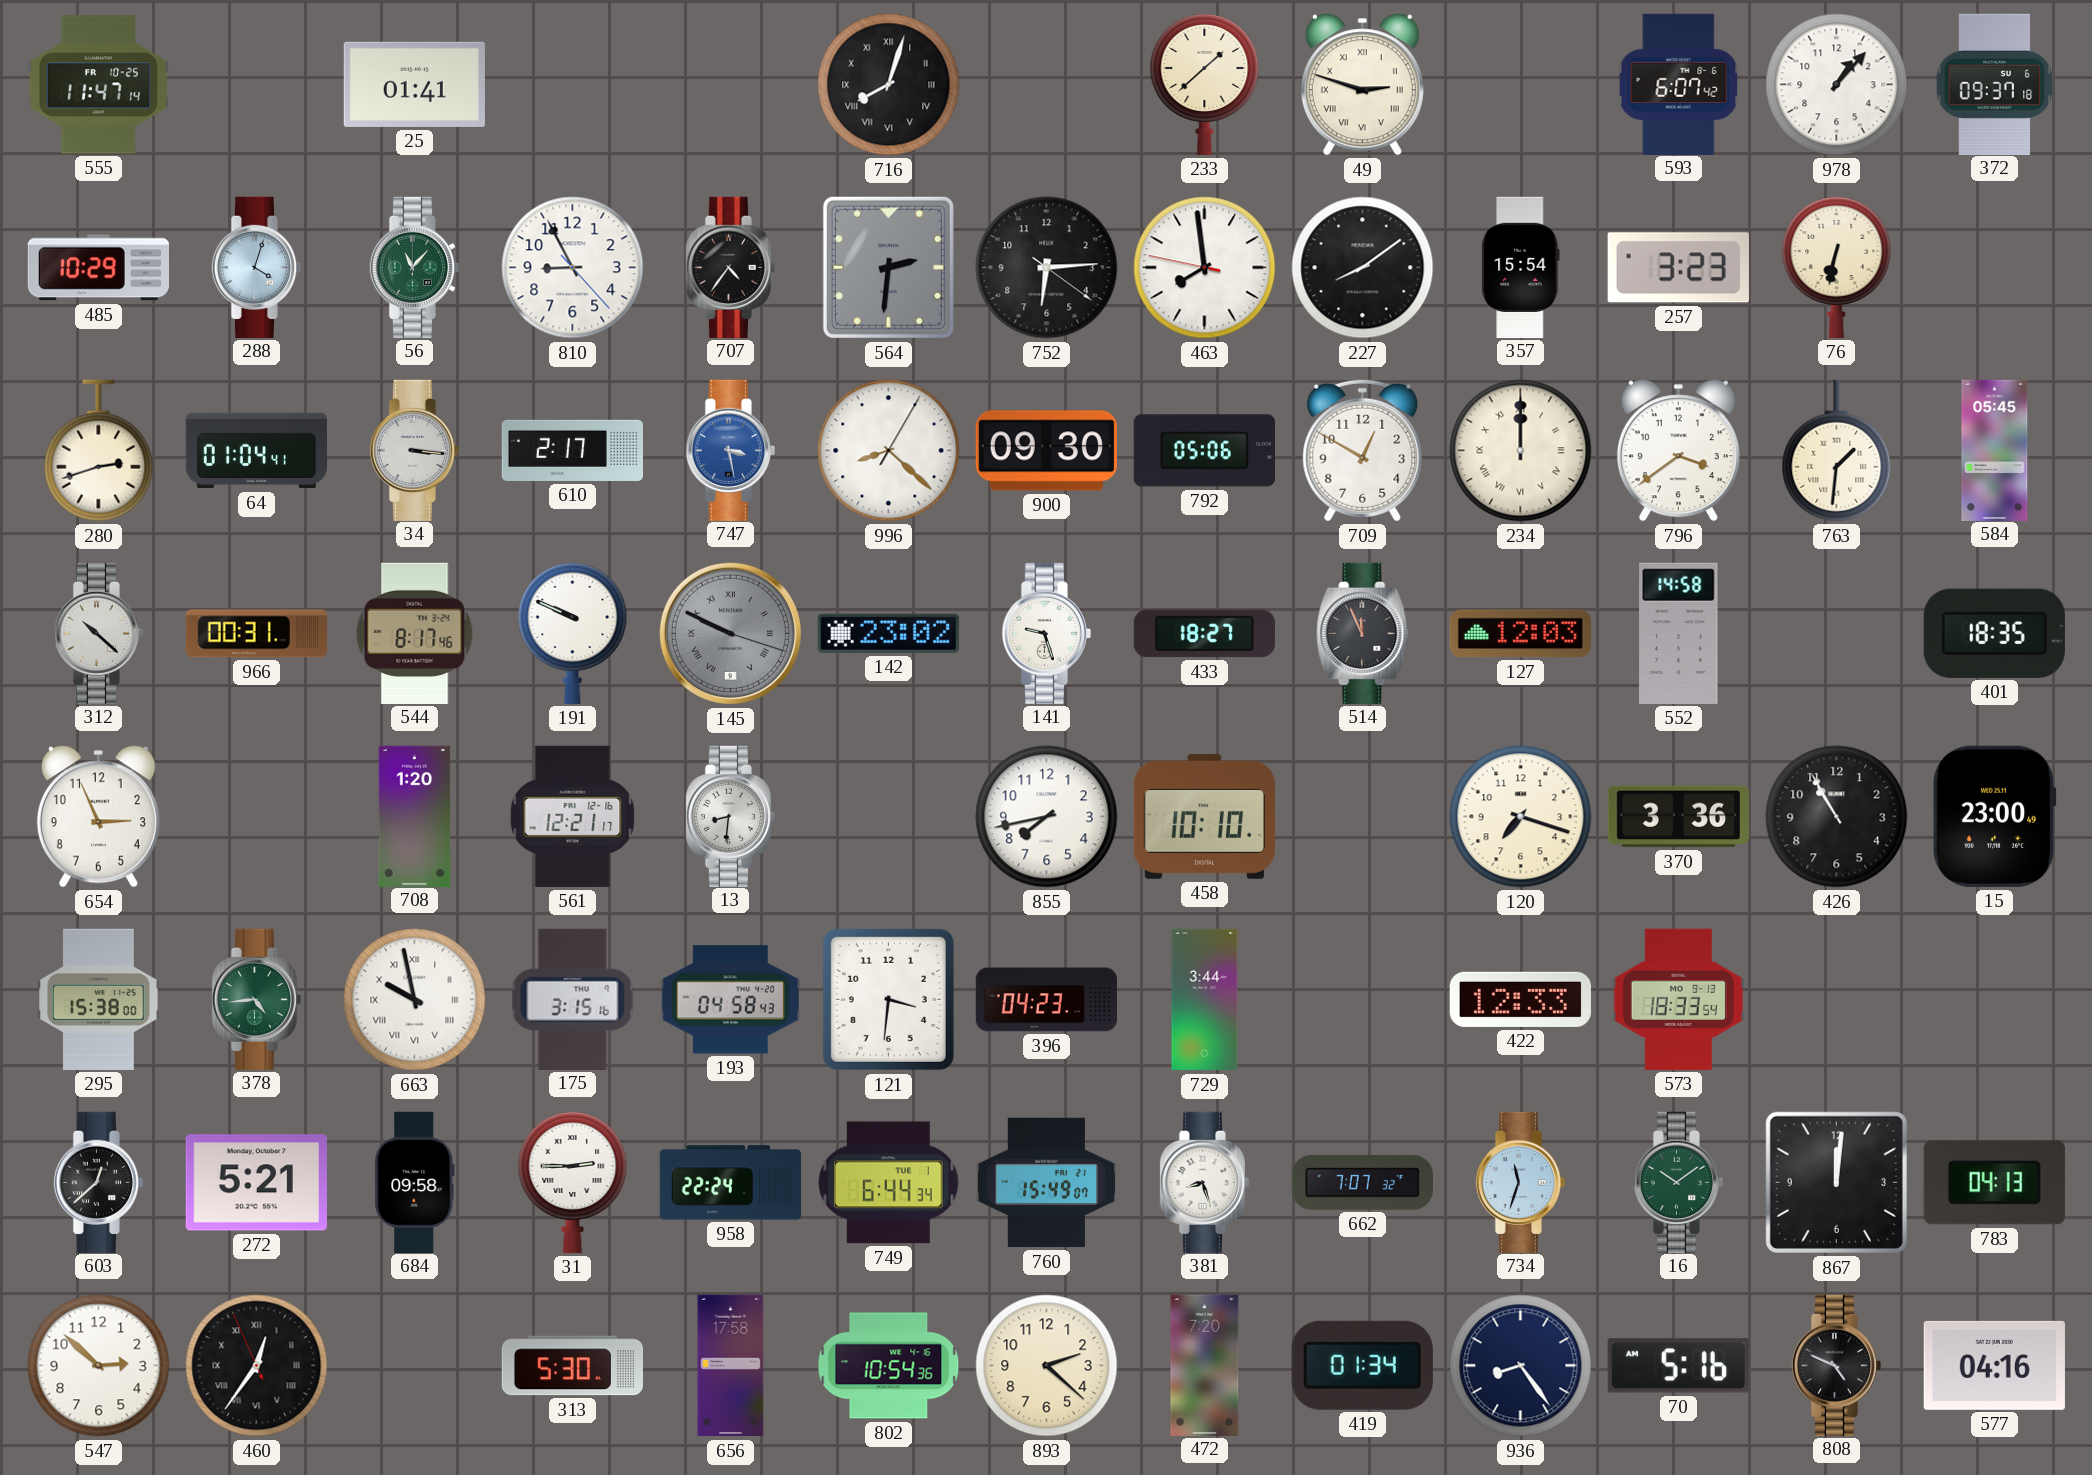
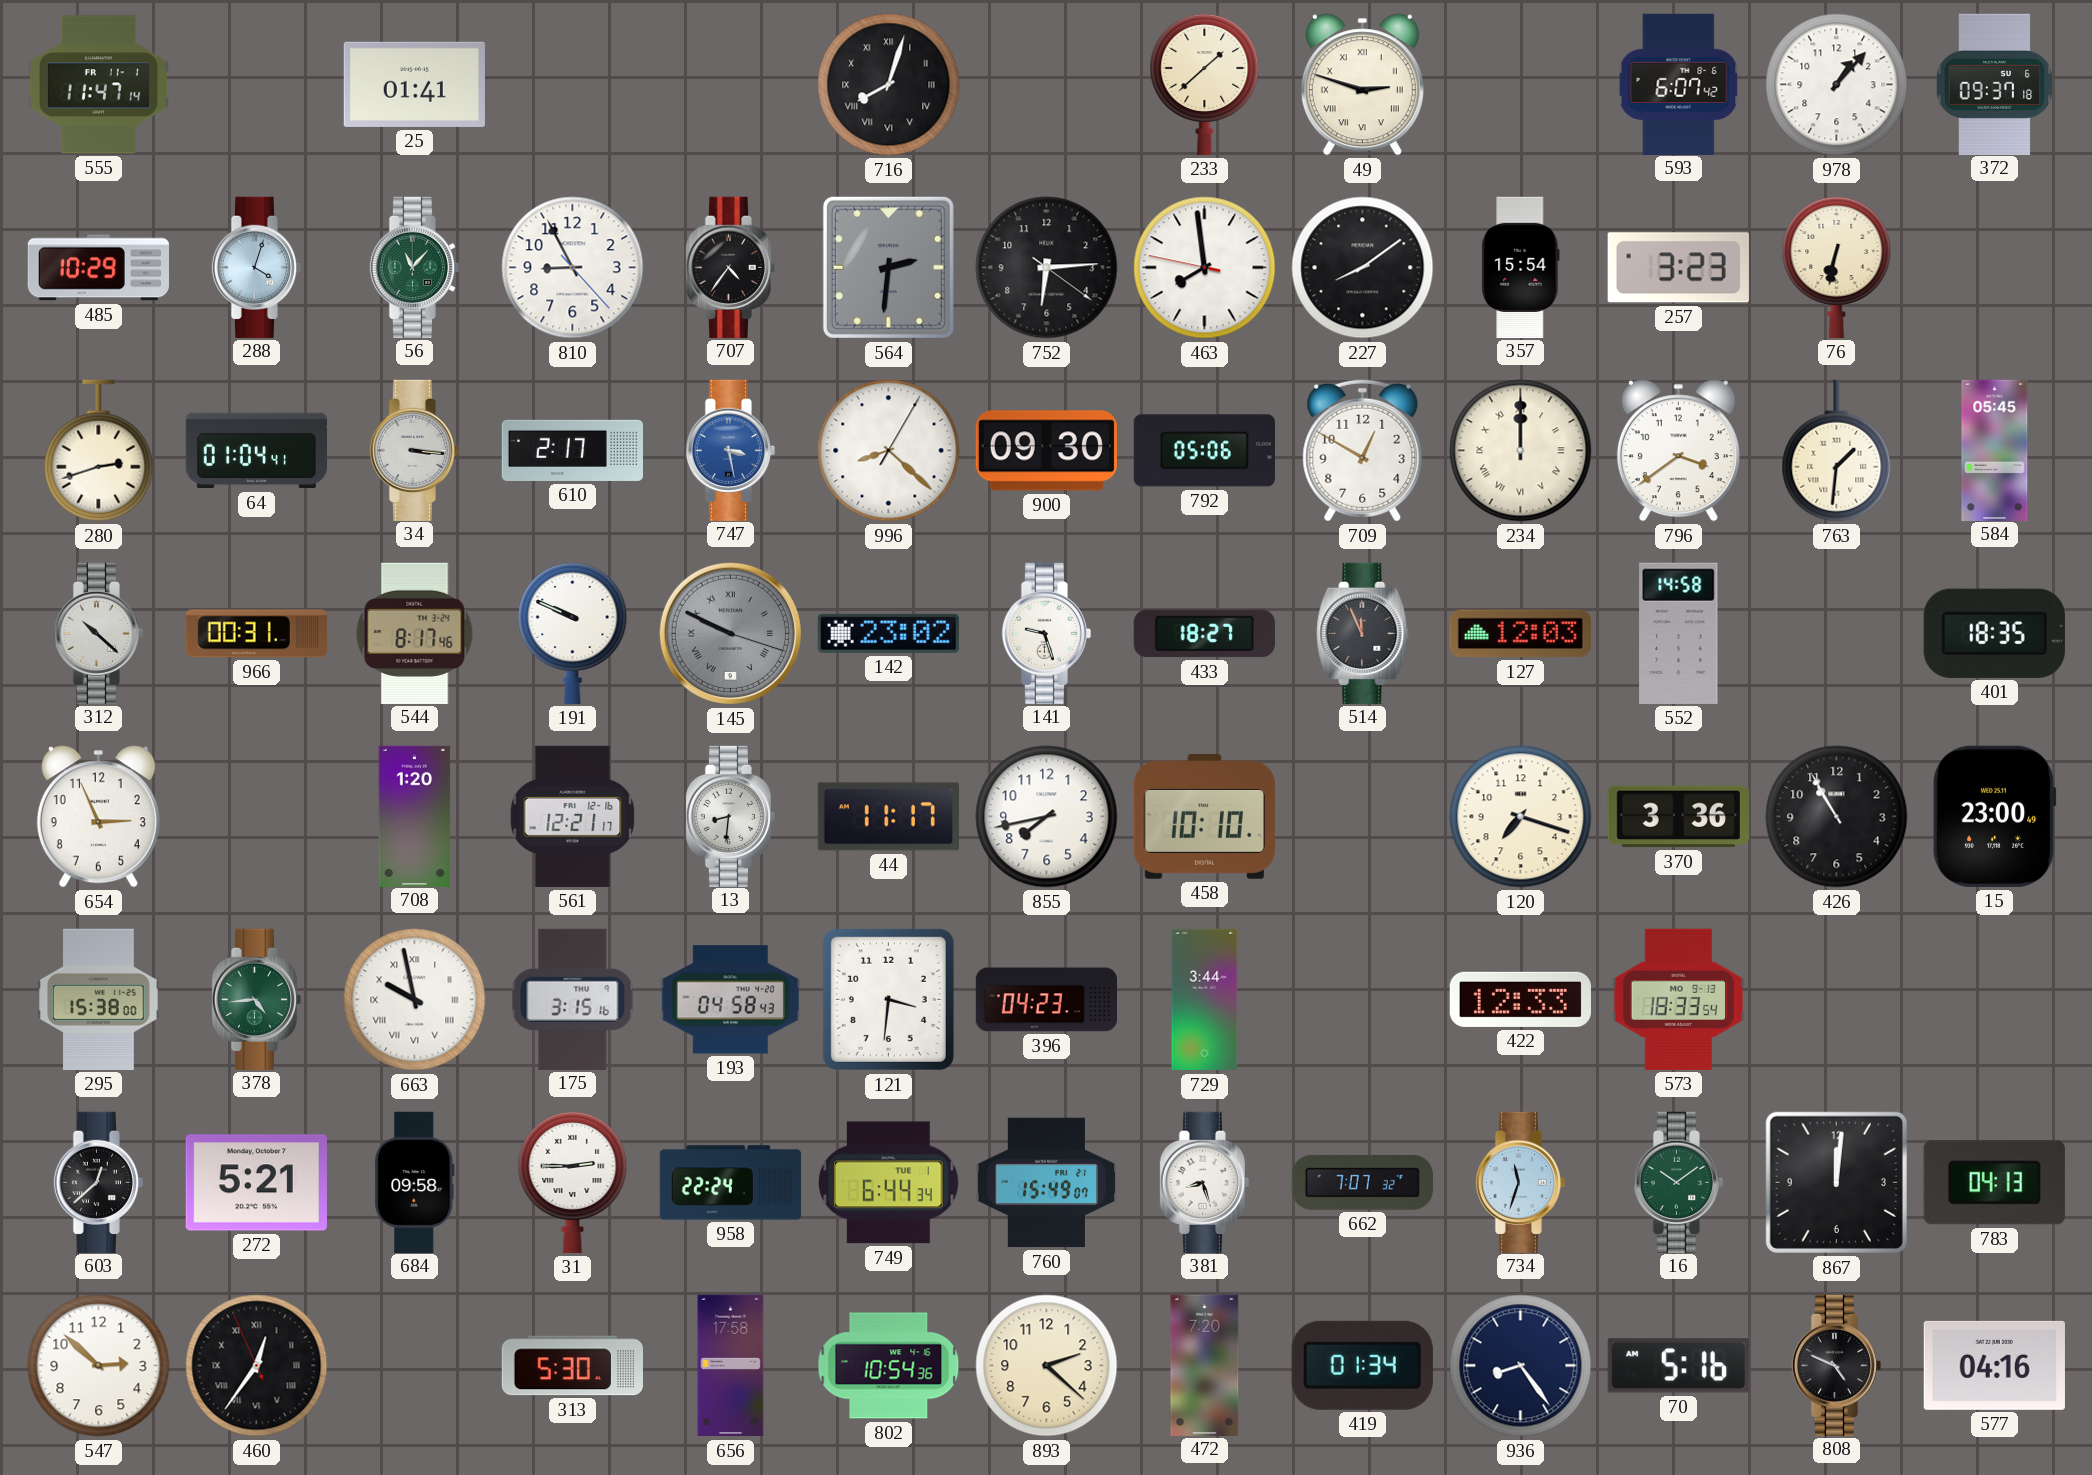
555 date: FR 10-25 -> FR 11-1 (98, 85)
44: none -> 11:17 (888, 817)
